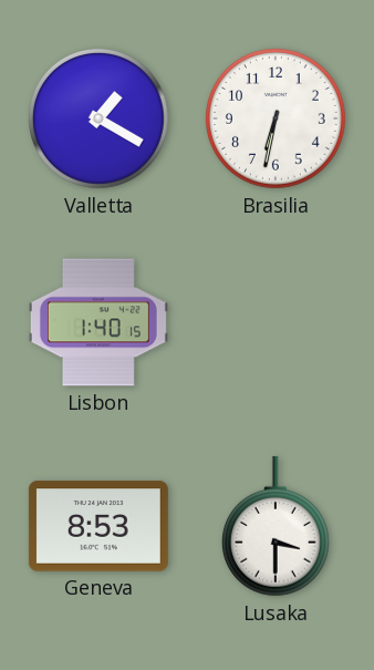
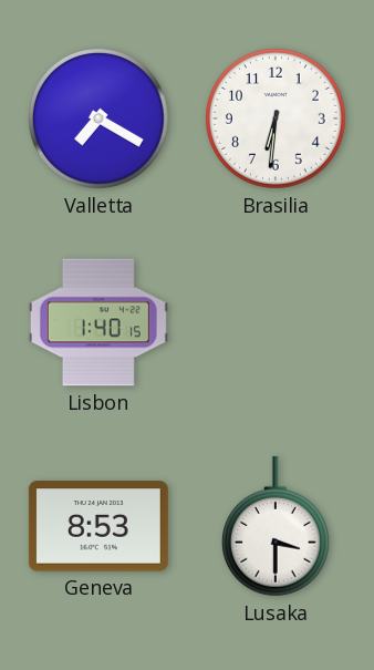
Valletta: 1:20 -> 7:20 (100, 120)
Brasilia: 6:32 -> 6:31 (277, 120)
